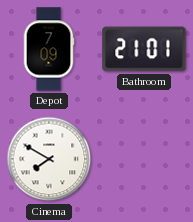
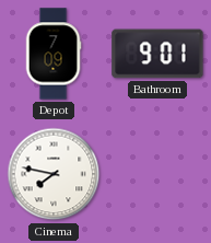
Bathroom: 21:01 -> 9:01 (157, 54)
Cinema: 7:50 -> 7:47 (54, 174)
